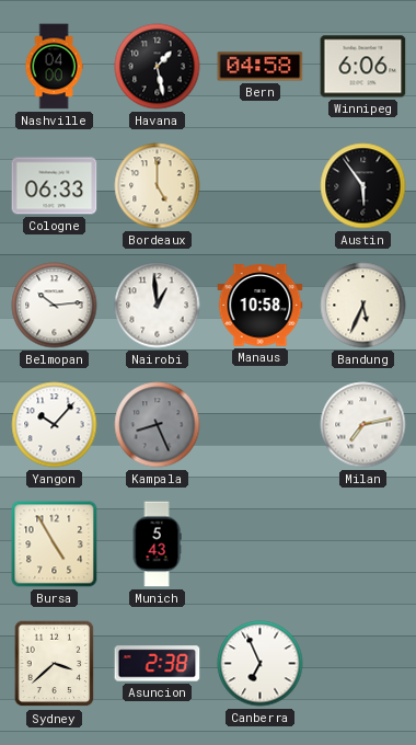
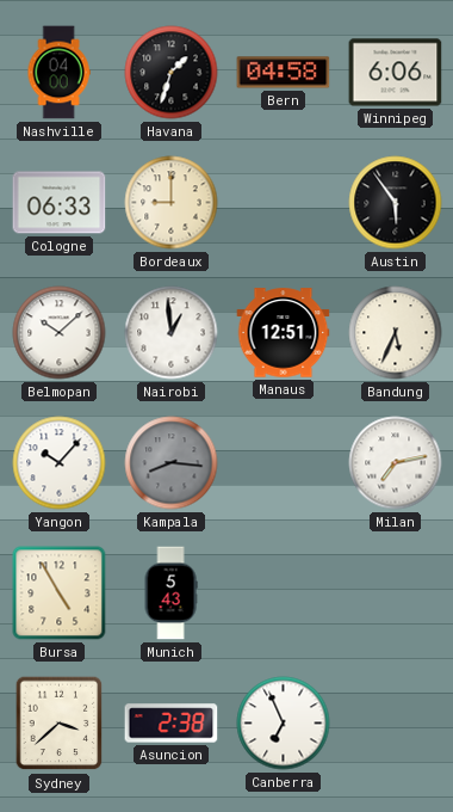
Havana: 1:28 -> 1:33 (172, 73)
Bordeaux: 5:00 -> 9:00 (172, 203)
Belmopan: 10:14 -> 10:08 (60, 333)
Manaus: 10:58 -> 12:51 (284, 333)
Kampala: 8:26 -> 8:16 (172, 463)
